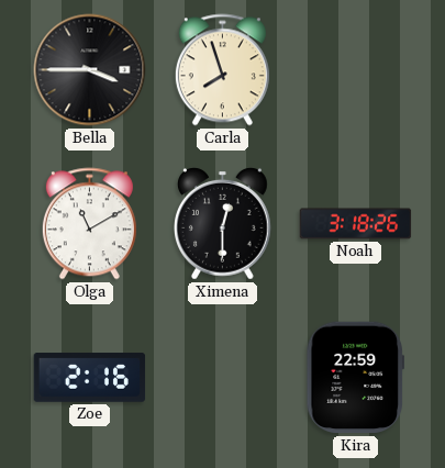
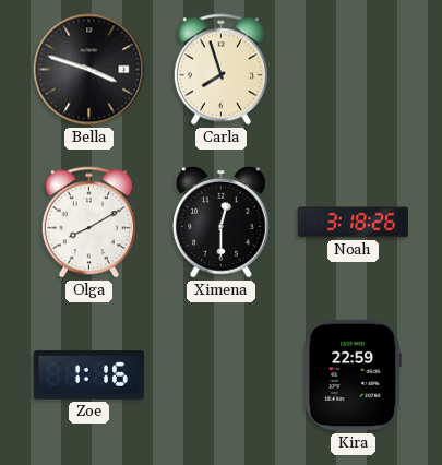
Bella: 3:45 -> 3:48 (89, 70)
Olga: 11:10 -> 8:10 (88, 223)
Zoe: 2:16 -> 1:16 (89, 375)
